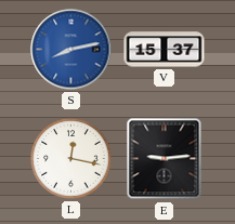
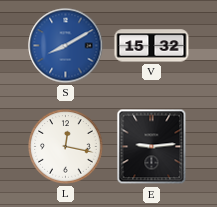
S: 8:13 -> 8:10 (66, 46)
V: 15:37 -> 15:32 (152, 46)
